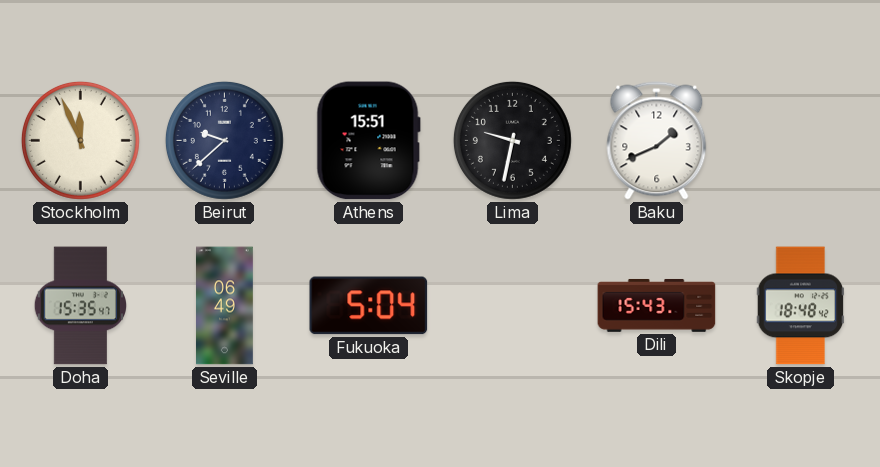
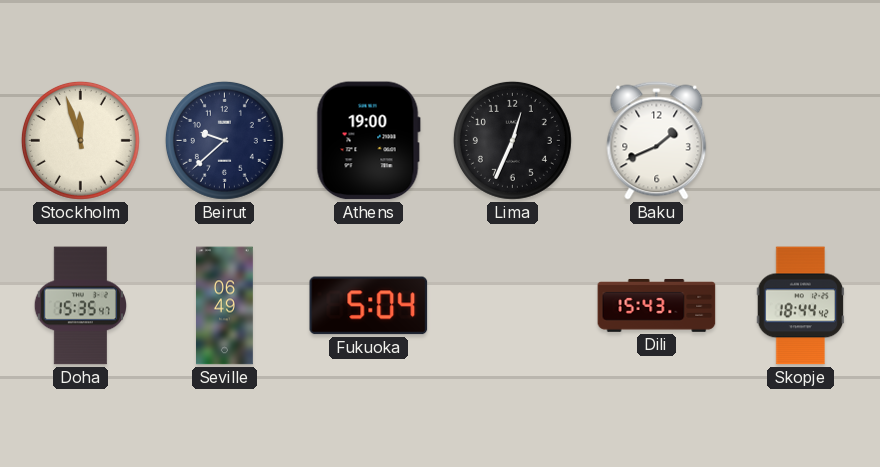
Stockholm: 11:56 -> 11:57 (80, 140)
Athens: 15:51 -> 19:00 (368, 141)
Lima: 9:32 -> 12:34 (512, 140)
Skopje: 18:48 -> 18:44 (801, 306)
